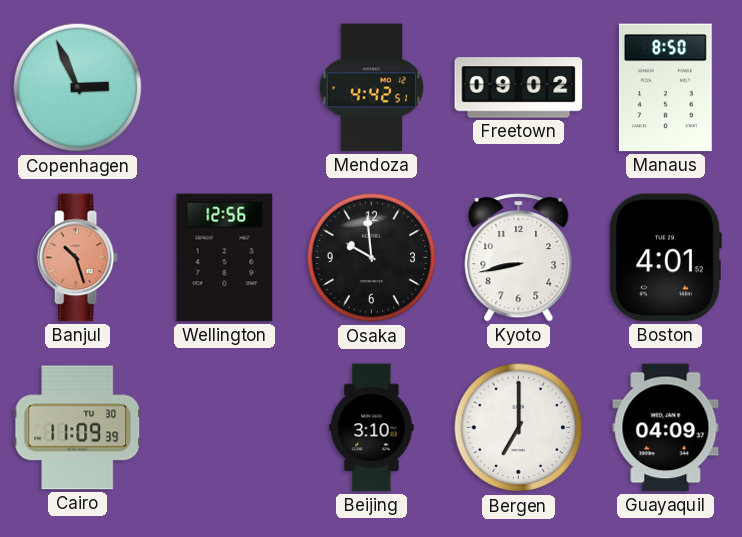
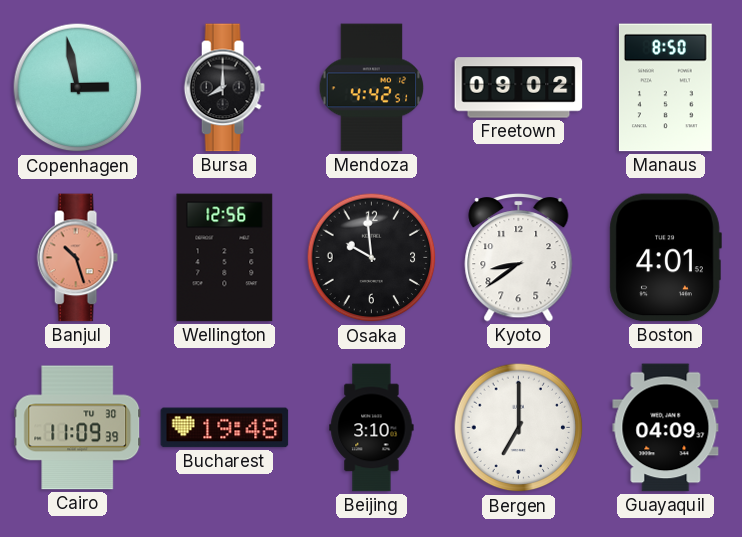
Copenhagen: 2:56 -> 2:58 (78, 88)
Bursa: none -> 8:00 (224, 88)
Kyoto: 8:43 -> 8:39 (519, 258)
Bucharest: none -> 19:48 (225, 428)
